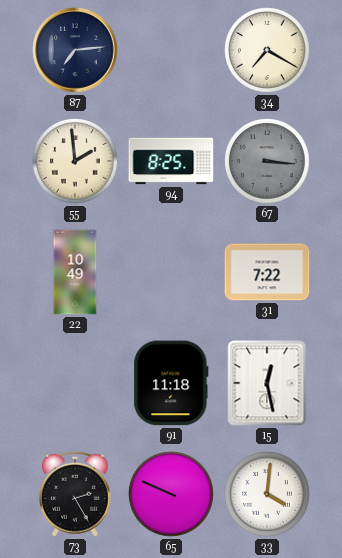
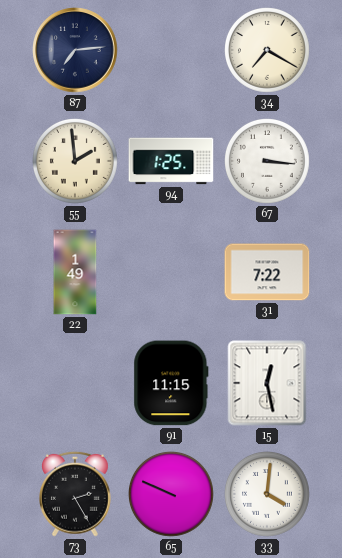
94: 8:25 -> 1:25 (171, 161)
67 dial: grey -> white (268, 162)
22: 10:49 -> 1:49 (75, 272)
91: 11:18 -> 11:15 (171, 383)
